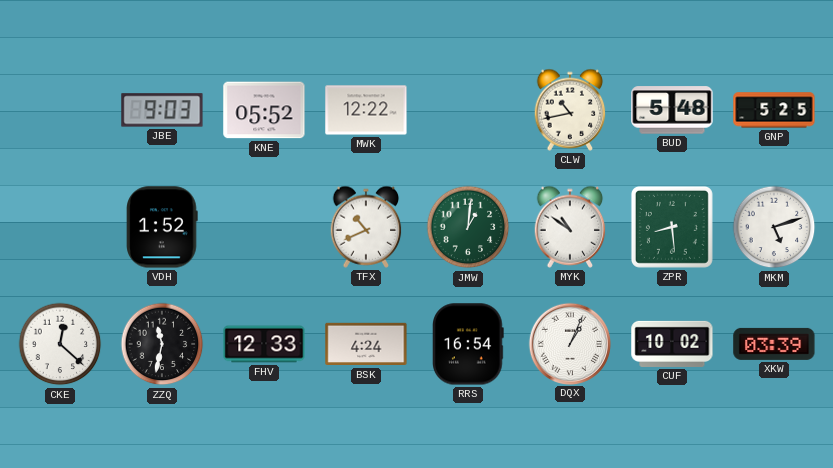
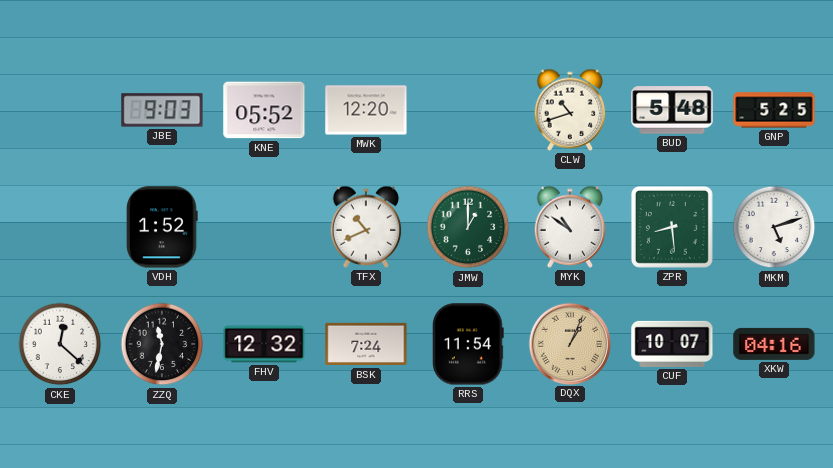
MWK: 12:22 -> 12:20 (366, 110)
CLW: 10:43 -> 10:42 (570, 110)
JMW: 1:01 -> 1:00 (468, 227)
FHV: 12:33 -> 12:32 (264, 344)
BSK: 4:24 -> 7:24 (366, 344)
RRS: 16:54 -> 11:54 (469, 344)
DQX dial: white -> champagne (569, 343)
CUF: 10:02 -> 10:07 (672, 344)
XKW: 03:39 -> 04:16 (774, 344)
